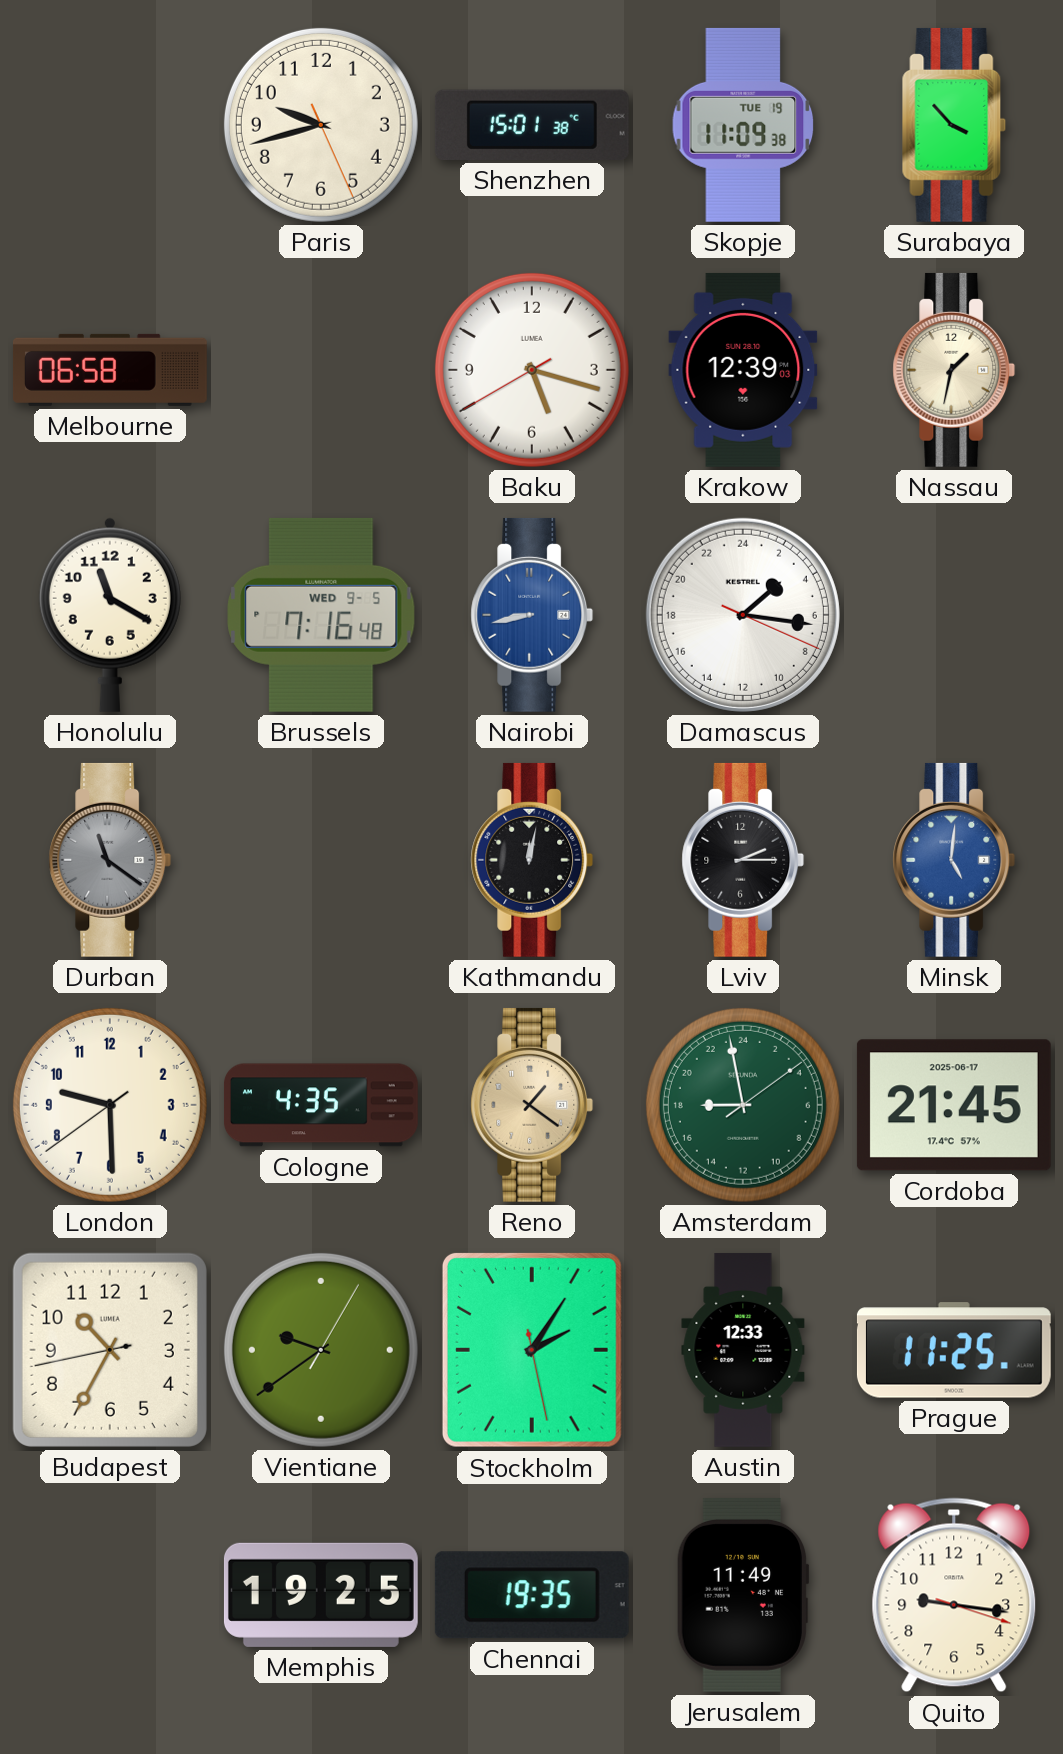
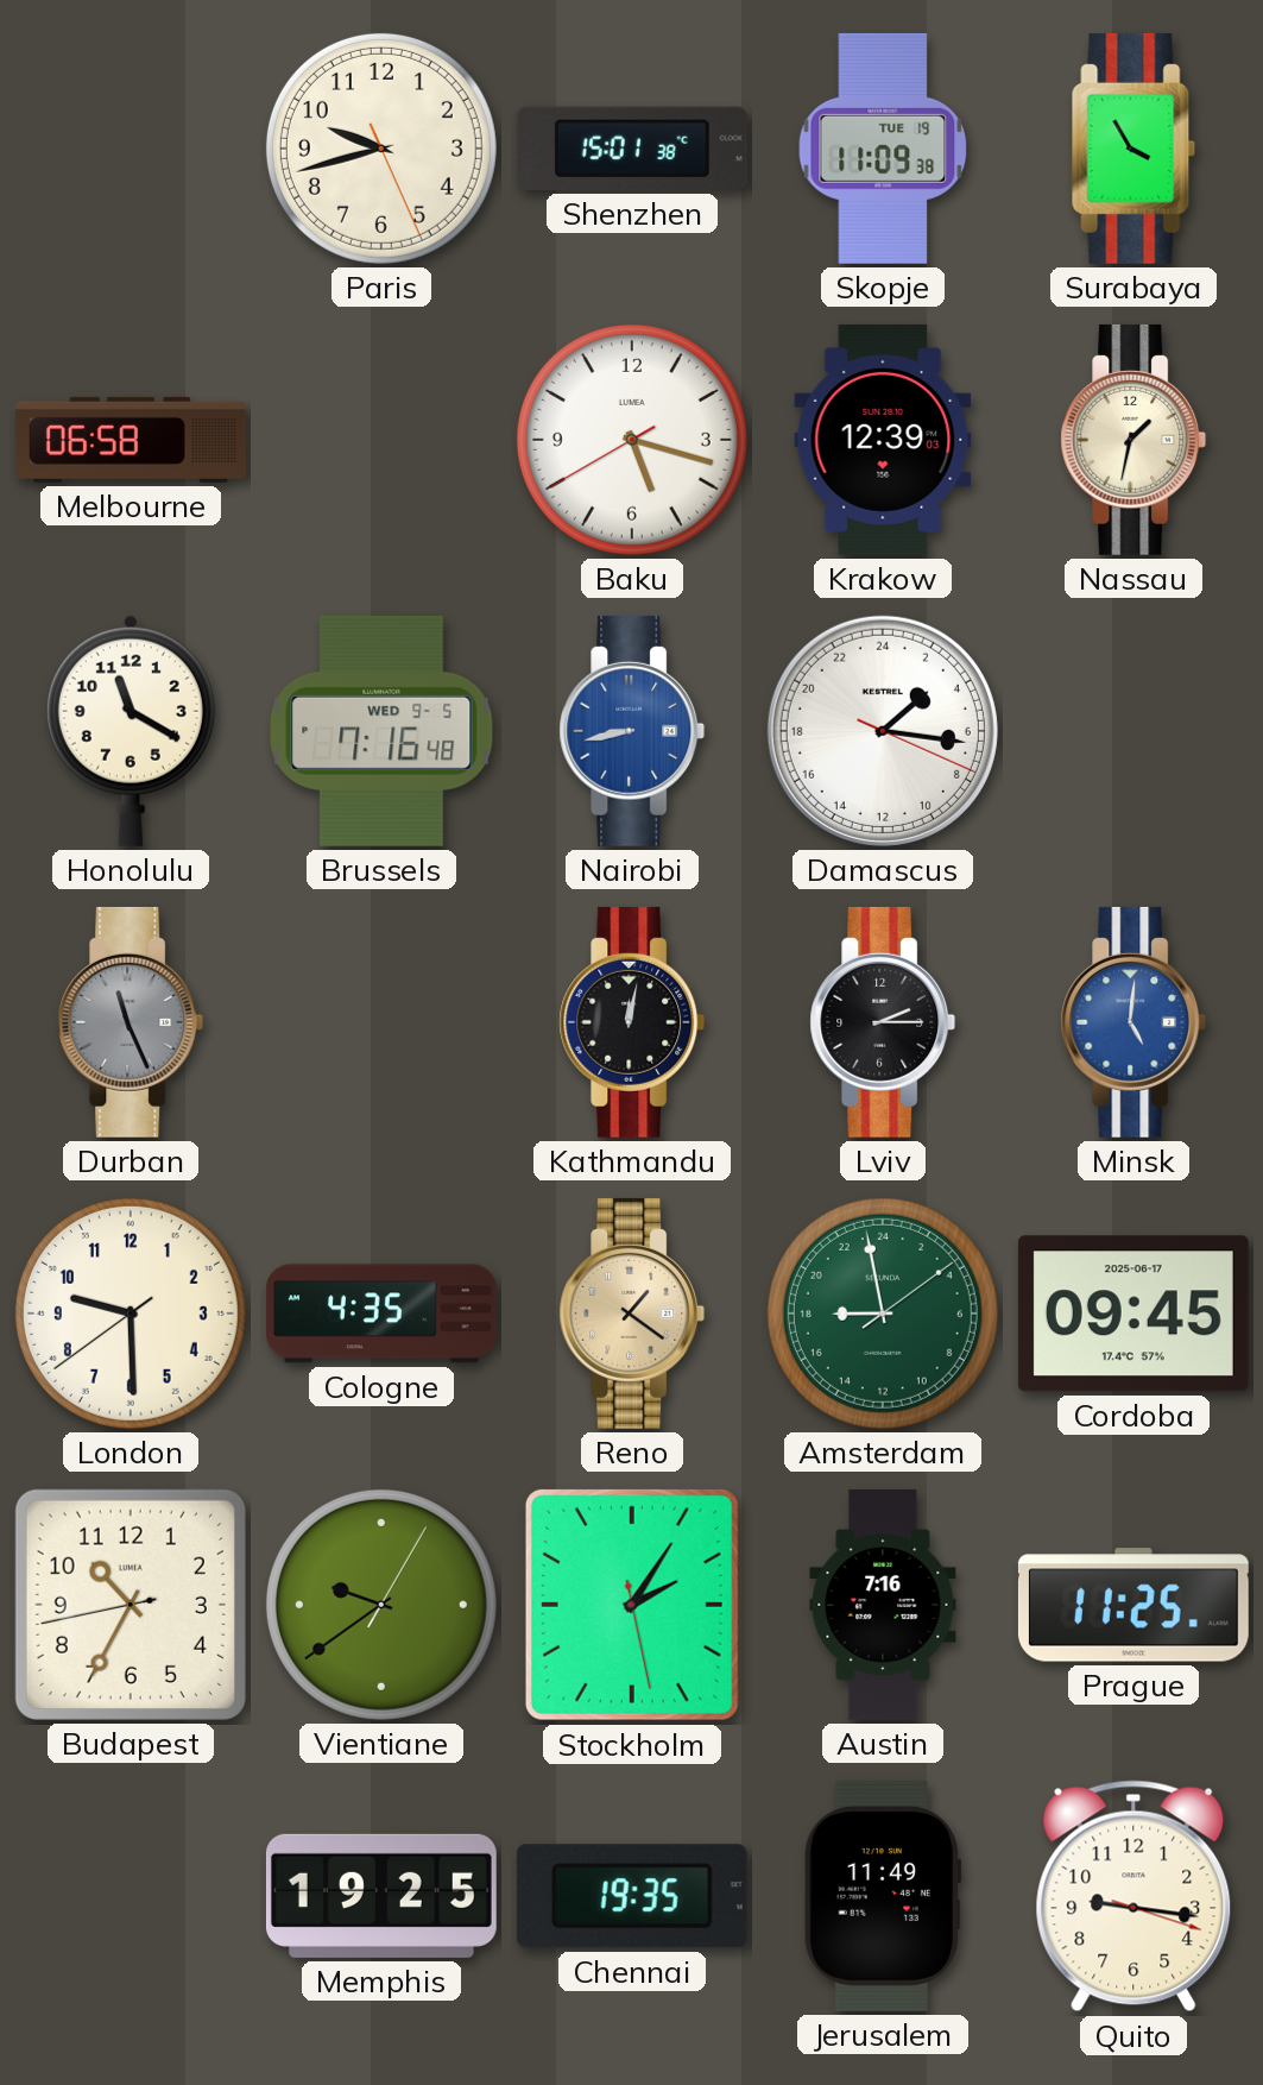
Surabaya: 3:53 -> 3:55 (1133, 149)
Durban: 11:21 -> 11:26 (131, 1022)
Cordoba: 21:45 -> 09:45 (1133, 1314)
Austin: 12:33 -> 7:16 (883, 1605)
